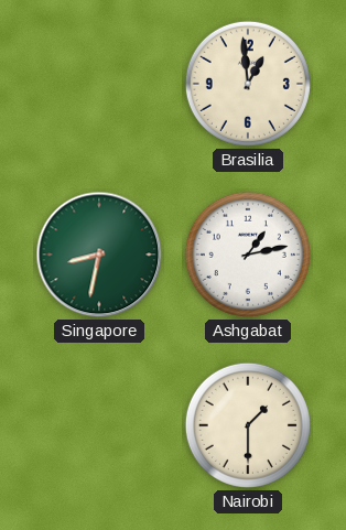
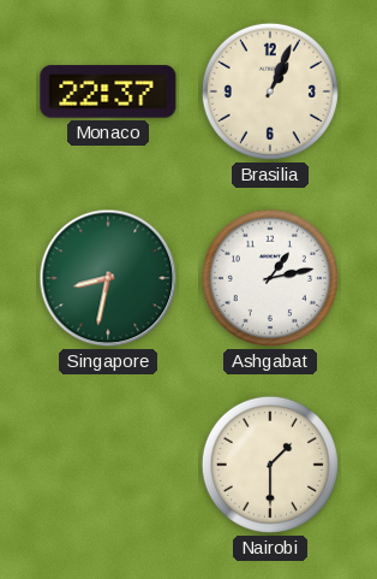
Monaco: none -> 22:37 (108, 91)
Brasilia: 12:59 -> 1:04 (270, 91)
